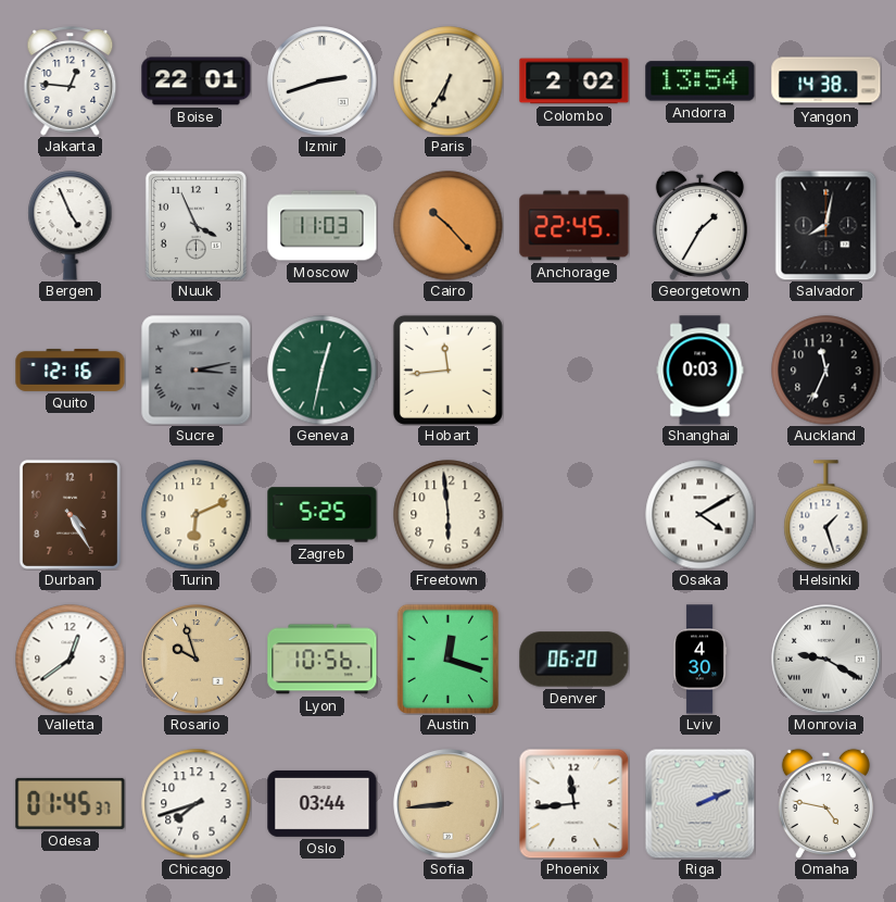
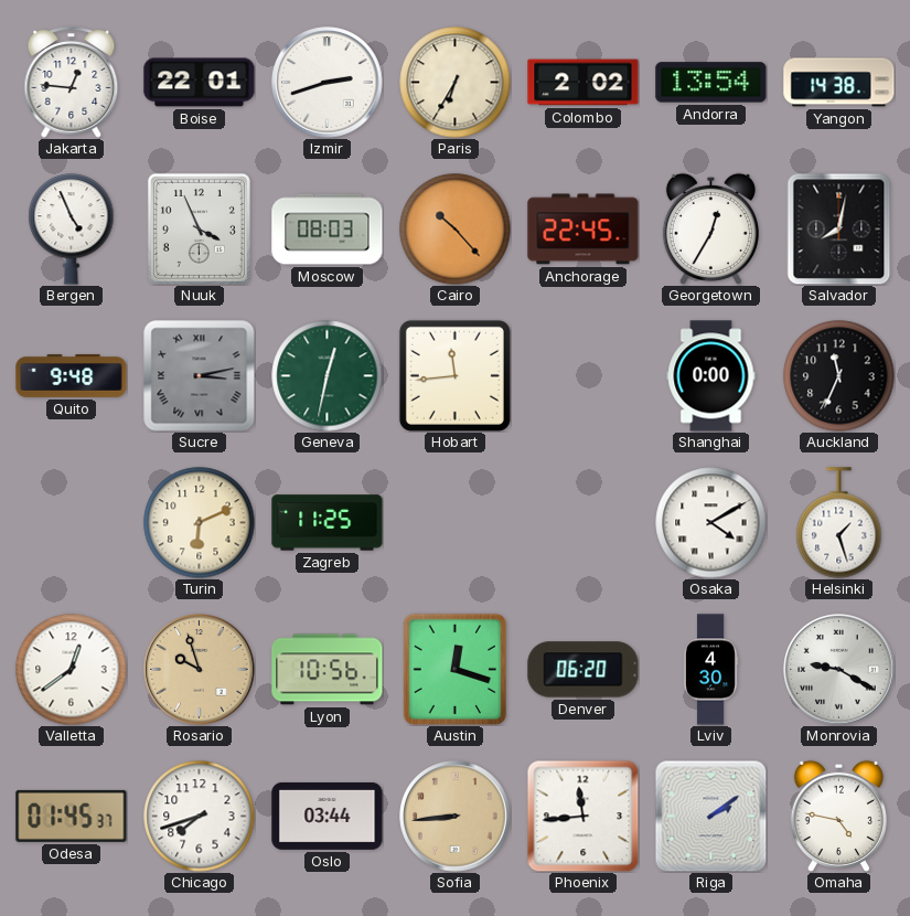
Moscow: 11:03 -> 08:03 (328, 230)
Georgetown: 1:35 -> 12:35 (710, 228)
Quito: 12:16 -> 9:48 (72, 375)
Shanghai: 0:03 -> 0:00 (711, 376)
Durban: 4:25 -> none (70, 514)
Zagreb: 5:25 -> 11:25 (328, 523)
Freetown: 5:59 -> none (449, 515)
Riga: 2:11 -> 2:09 (710, 816)
